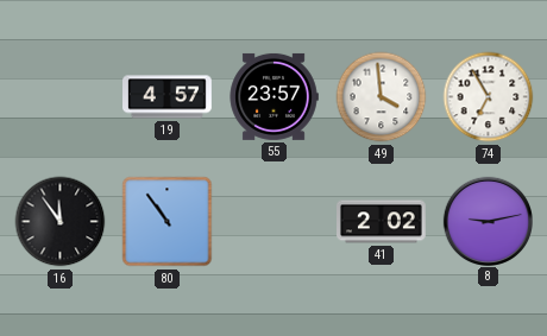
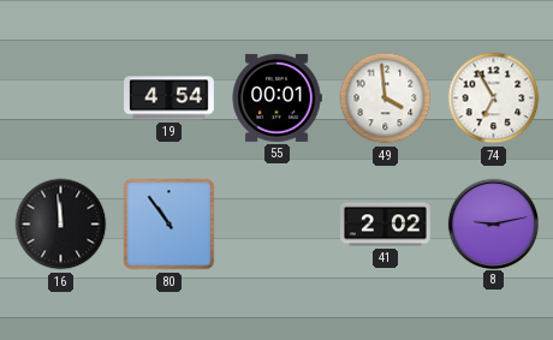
19: 4:57 -> 4:54 (170, 99)
55: 23:57 -> 00:01 (276, 97)
16: 11:54 -> 11:59 (61, 225)
